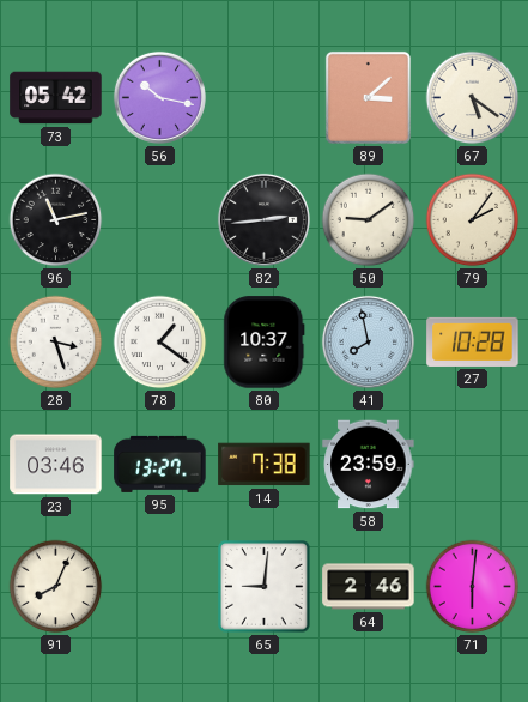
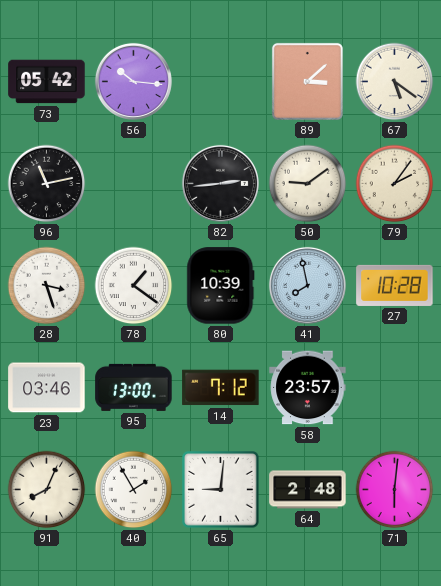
56: 10:17 -> 10:16 (133, 81)
80: 10:37 -> 10:39 (221, 286)
95: 13:27 -> 13:00 (134, 387)
14: 7:38 -> 7:12 (221, 388)
58: 23:59 -> 23:57 (308, 388)
40: none -> 1:55 (134, 490)
64: 2:46 -> 2:48 (308, 490)
